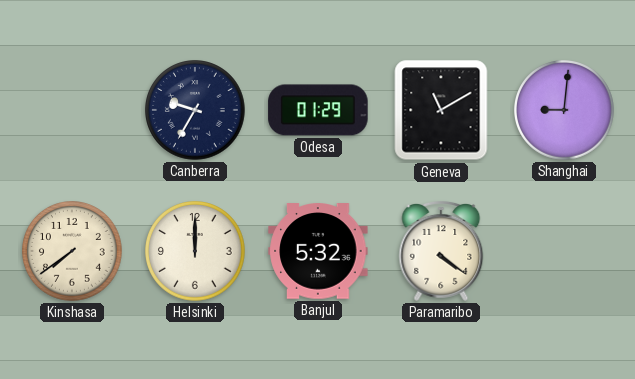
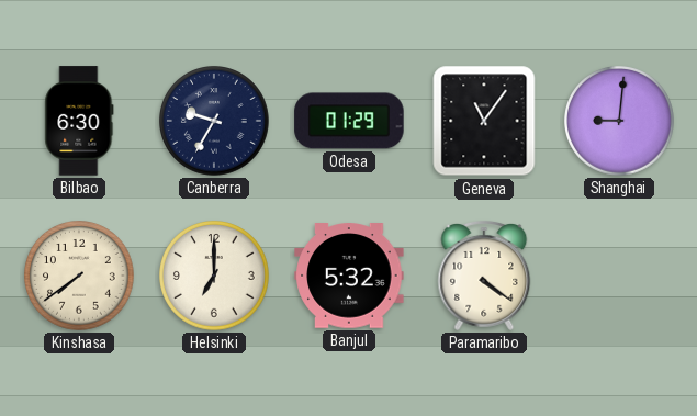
Bilbao: none -> 6:30 (79, 121)
Geneva: 11:10 -> 11:06 (484, 121)
Helsinki: 12:00 -> 7:00 (215, 277)
